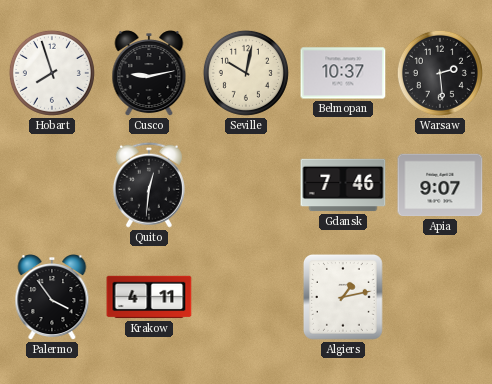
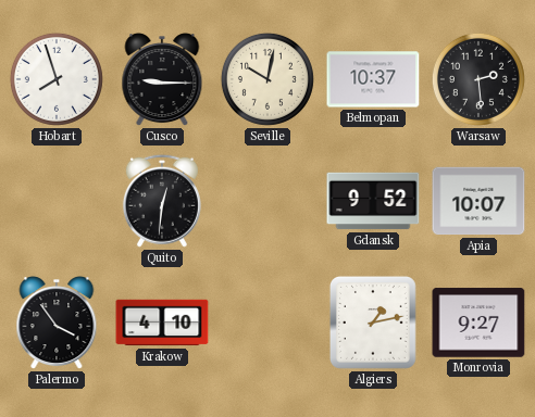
Cusco: 9:13 -> 9:15 (162, 80)
Gdansk: 7:46 -> 9:52 (373, 201)
Apia: 9:07 -> 10:07 (478, 201)
Krakow: 4:11 -> 4:10 (162, 323)
Monrovia: none -> 9:27 (478, 323)
